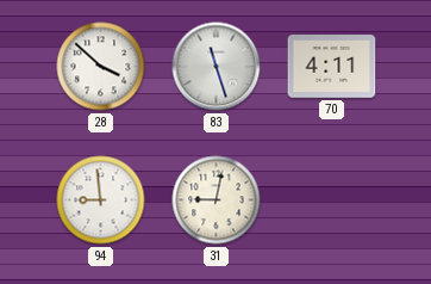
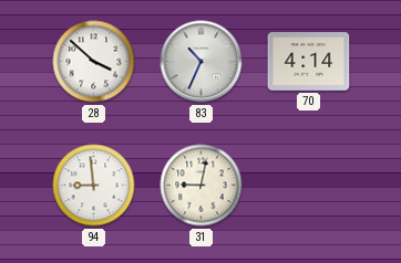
83: 11:27 -> 10:34 (202, 62)
70: 4:11 -> 4:14 (309, 62)
